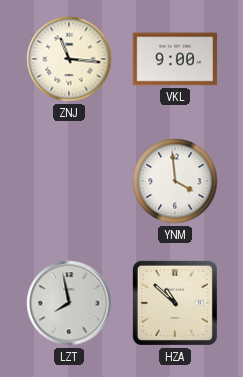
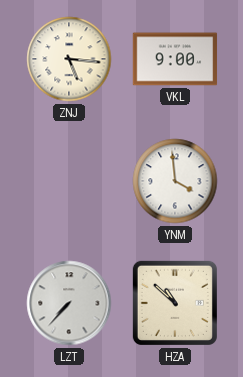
ZNJ: 11:16 -> 5:16 (69, 59)
LZT: 7:58 -> 7:37 (69, 303)
